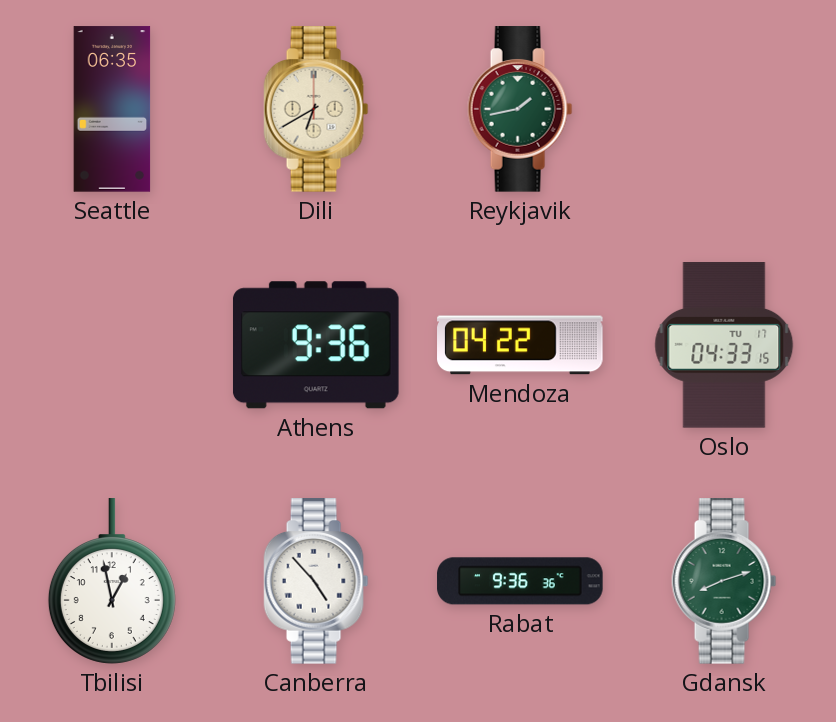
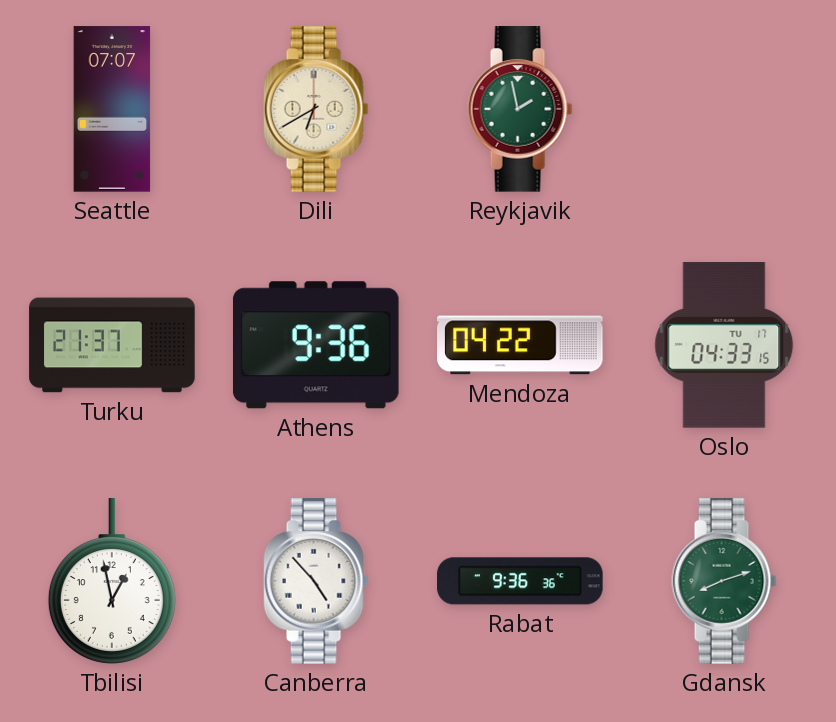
Seattle: 06:35 -> 07:07 (112, 109)
Reykjavik: 1:43 -> 1:58 (520, 109)
Turku: none -> 21:37 (112, 345)
